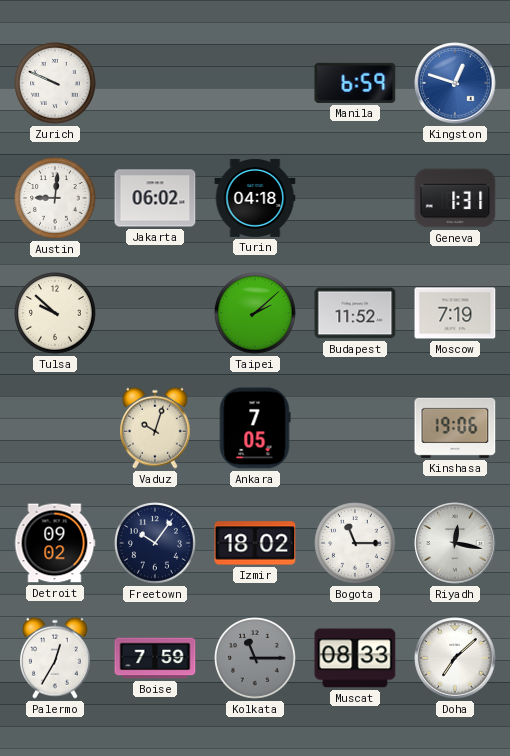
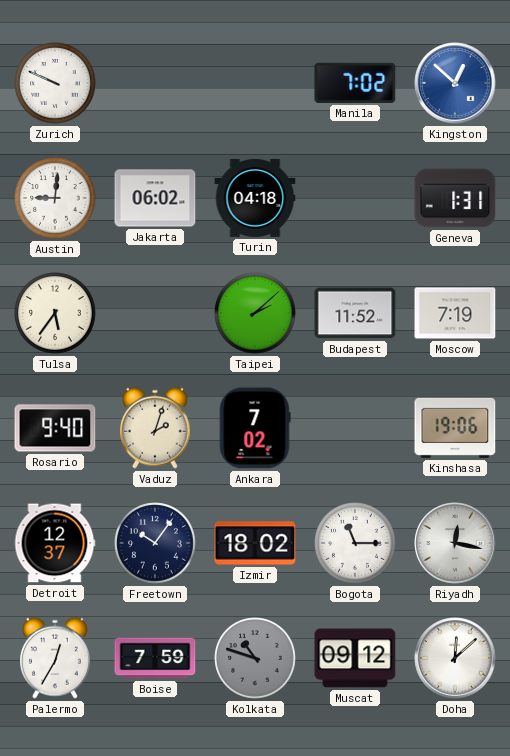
Manila: 6:59 -> 7:02 (355, 83)
Kingston: 12:48 -> 12:52 (455, 83)
Tulsa: 9:52 -> 5:36 (55, 313)
Rosario: none -> 9:40 (55, 428)
Vaduz: 10:03 -> 2:03 (156, 428)
Ankara: 7:05 -> 7:02 (255, 428)
Detroit: 09:02 -> 12:37 (55, 543)
Kolkata: 11:15 -> 10:48 (255, 658)
Muscat: 08:33 -> 09:12 (355, 658)
Doha: 7:08 -> 12:08 (455, 658)
